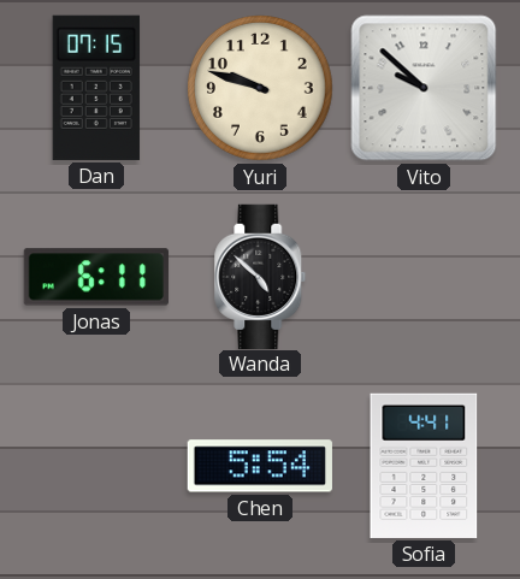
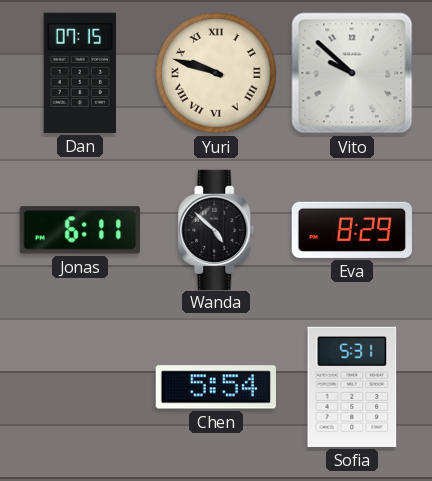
Yuri numerals: Arabic -> Roman (217, 74)
Eva: none -> 8:29 (351, 230)
Sofia: 4:41 -> 5:31 (352, 387)
